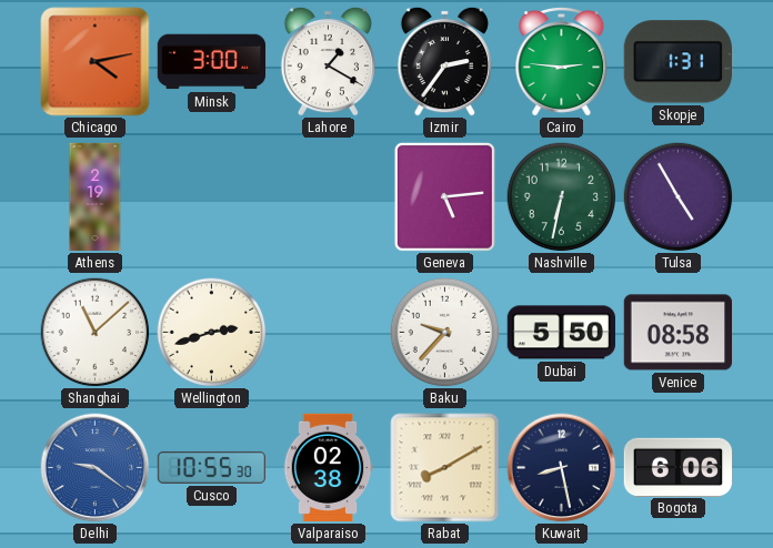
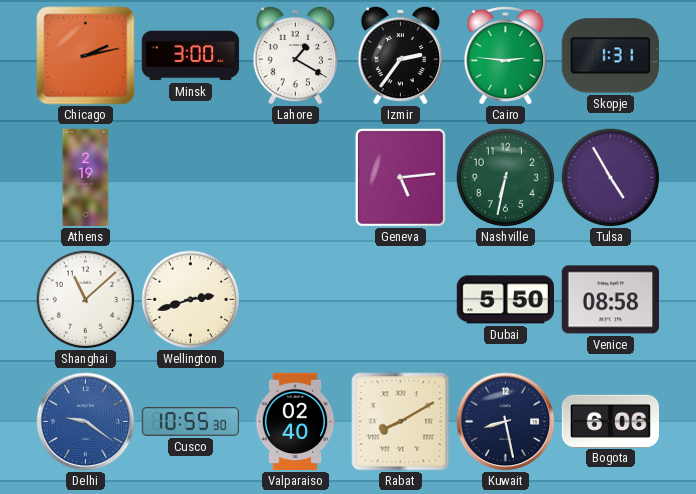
Chicago: 4:13 -> 2:13 (86, 56)
Baku: 9:37 -> none (445, 333)
Valparaiso: 02:38 -> 02:40 (295, 422)
